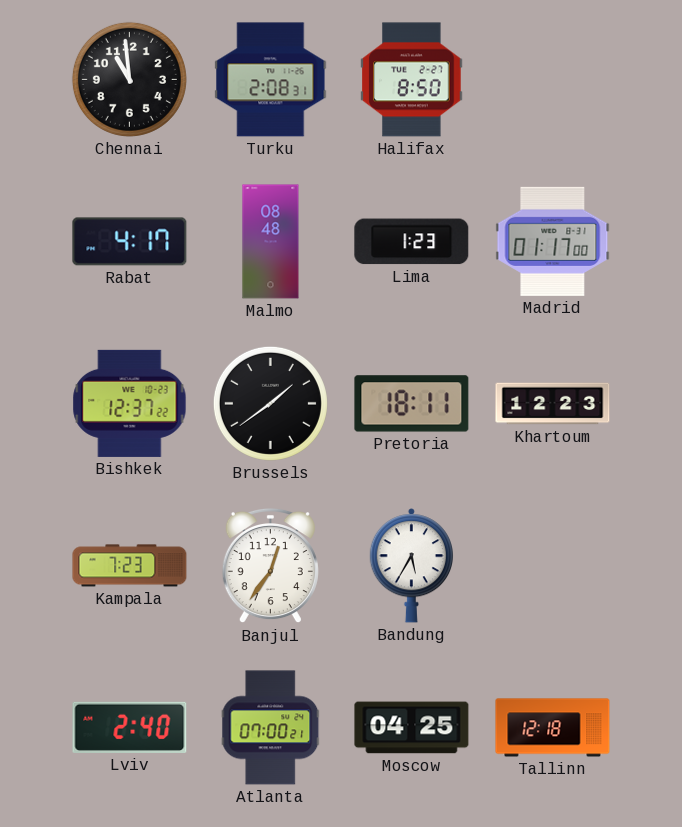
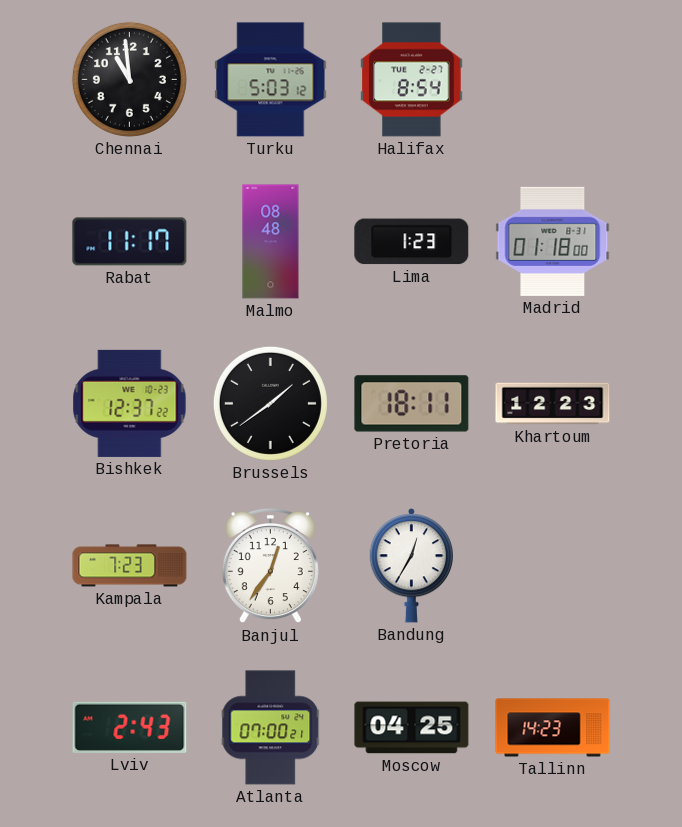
Turku: 2:08 -> 5:03 (271, 80)
Halifax: 8:50 -> 8:54 (412, 80)
Rabat: 4:17 -> 11:17 (130, 242)
Madrid: 01:17 -> 01:18 (553, 241)
Bandung: 5:35 -> 12:35 (411, 566)
Lviv: 2:40 -> 2:43 (130, 727)
Tallinn: 12:18 -> 14:23 (553, 728)
